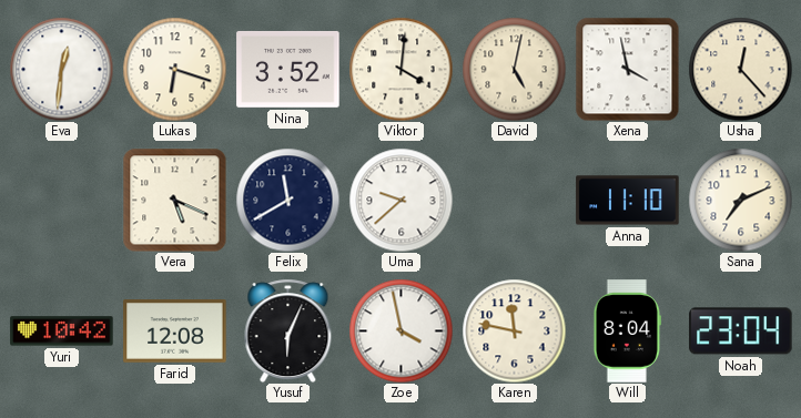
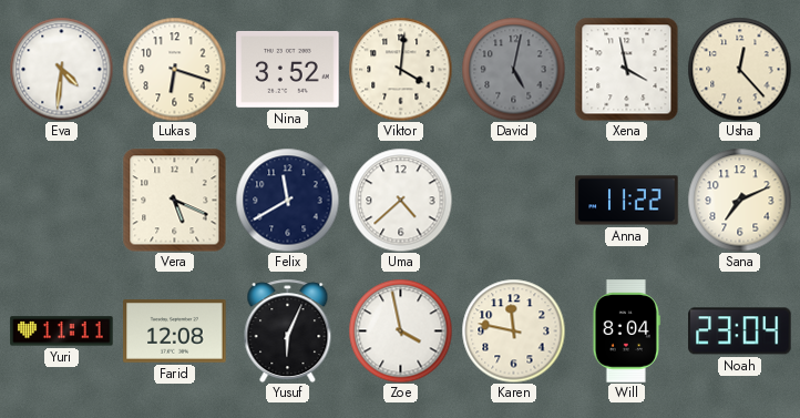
Eva: 12:31 -> 4:31 (61, 69)
David dial: cream -> grey (513, 69)
Uma: 9:38 -> 4:38 (400, 200)
Anna: 11:10 -> 11:22 (627, 201)
Yuri: 10:42 -> 11:11 (62, 332)
